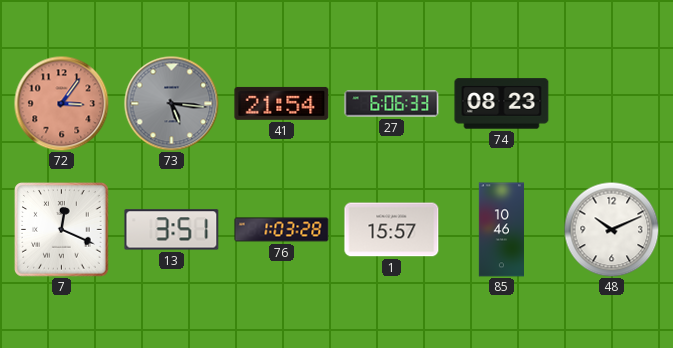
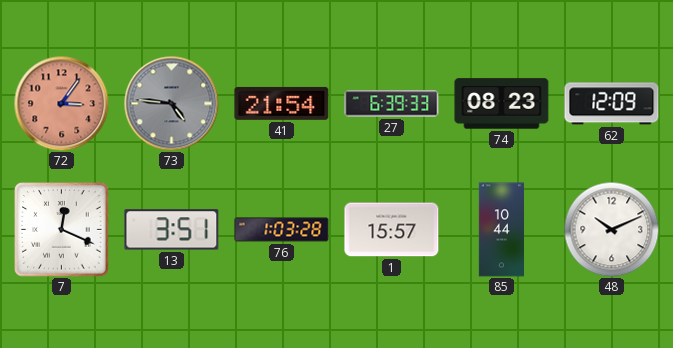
73: 5:16 -> 4:46 (171, 103)
27: 6:06 -> 6:39 (392, 104)
62: none -> 12:09 (612, 104)
85: 10:46 -> 10:44 (501, 230)
